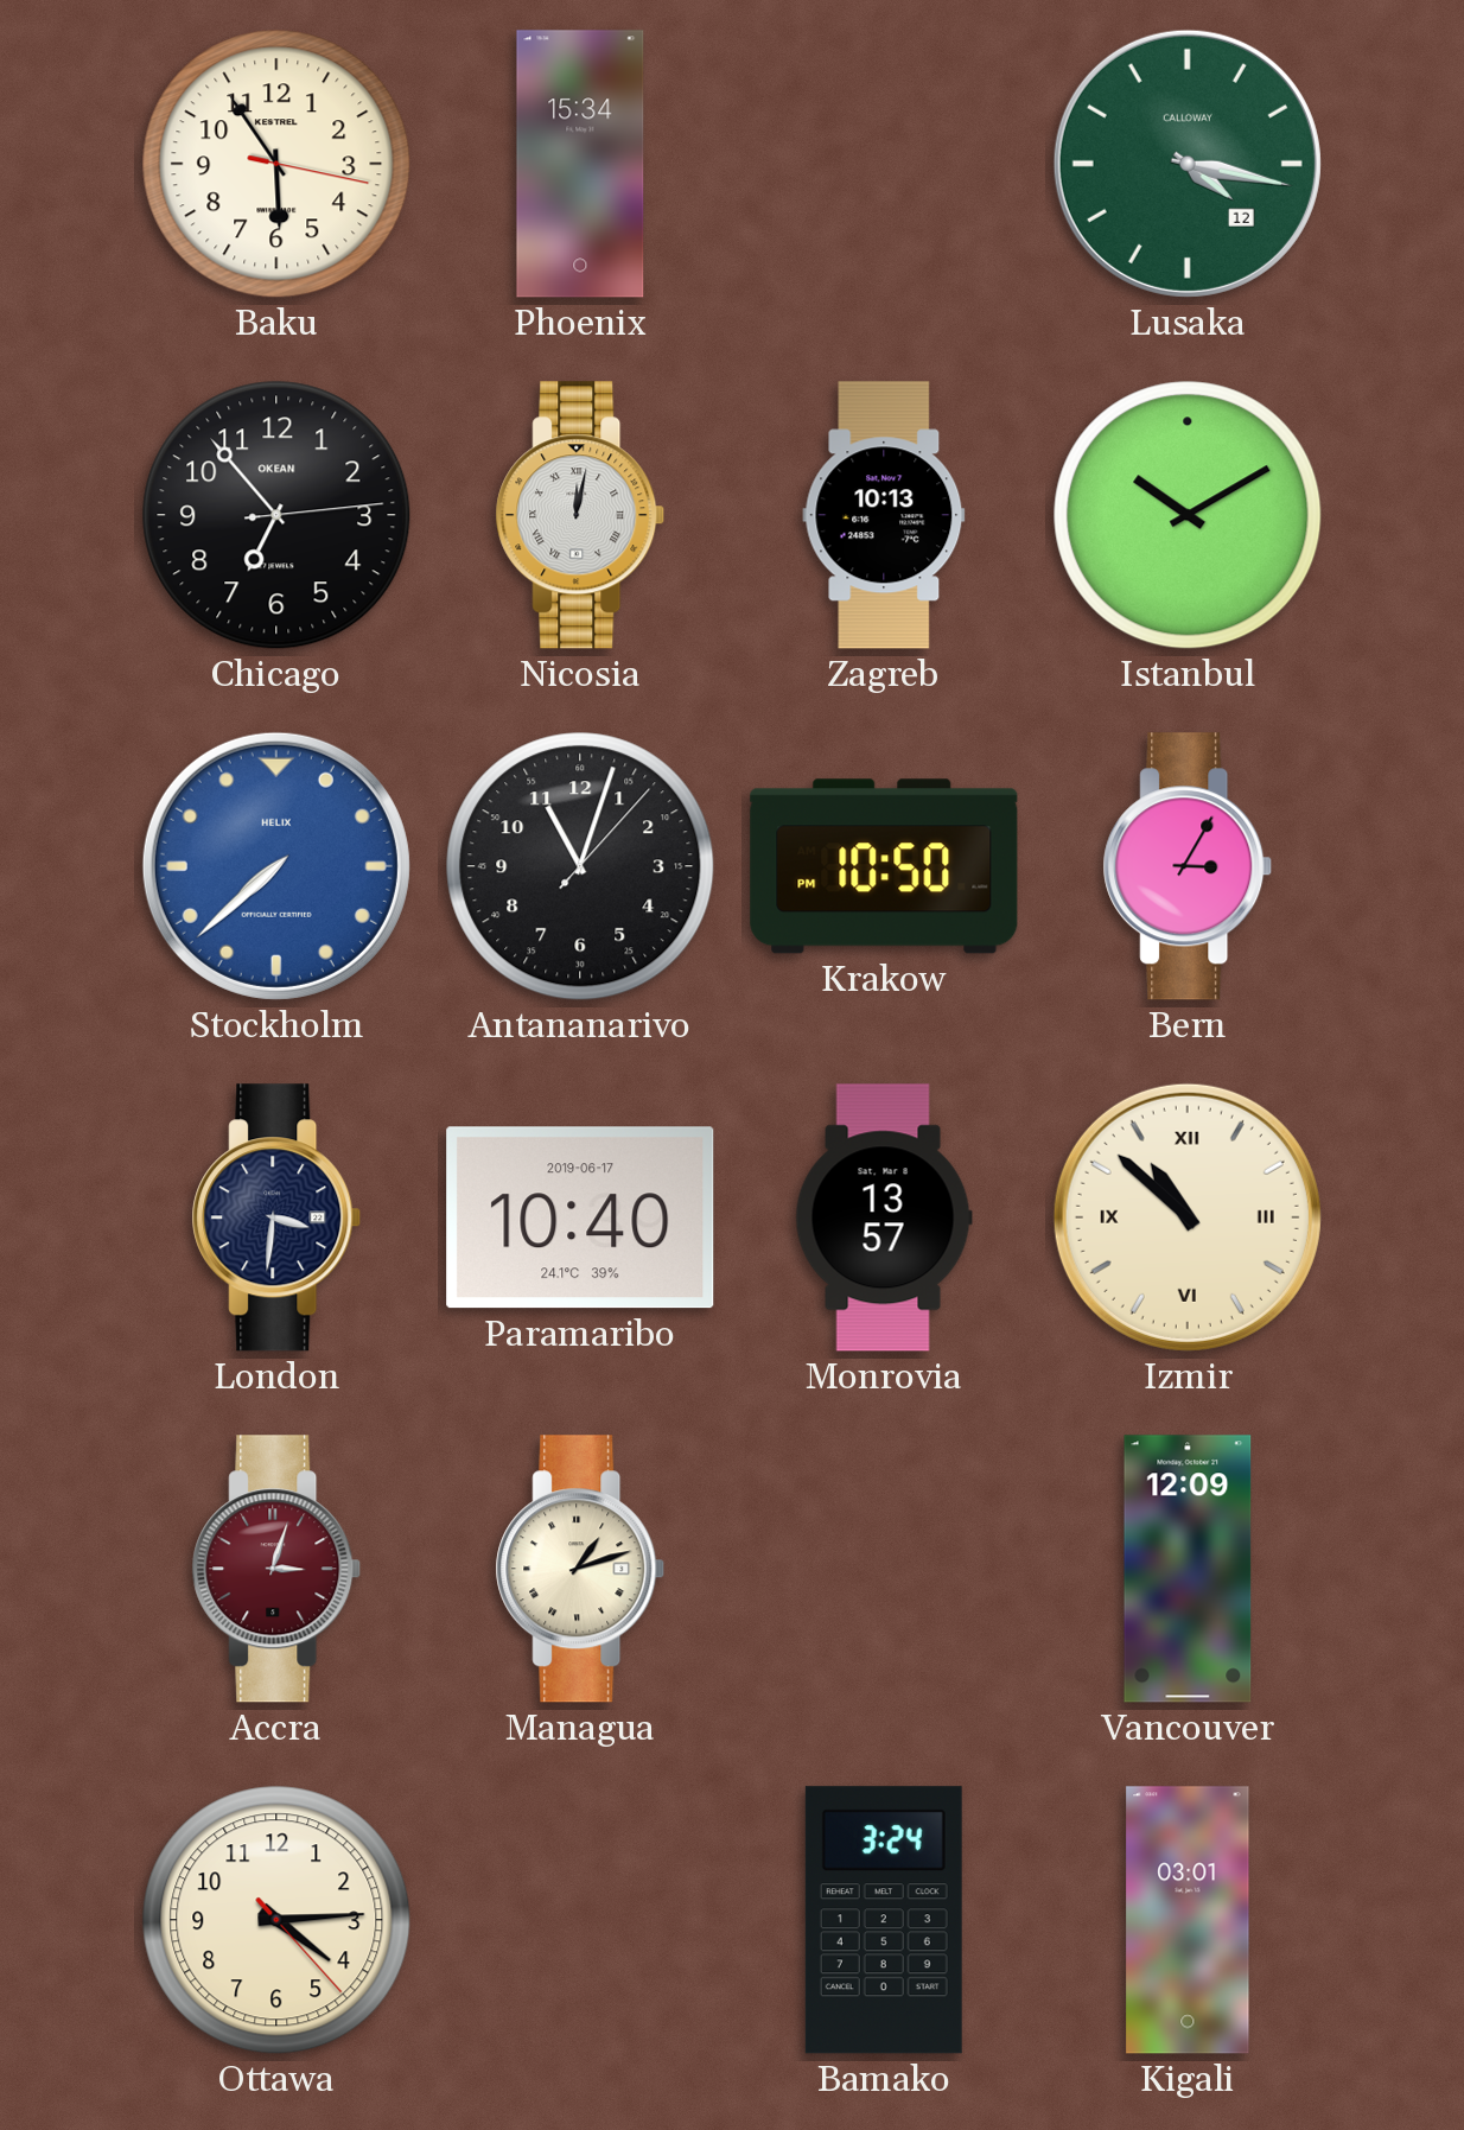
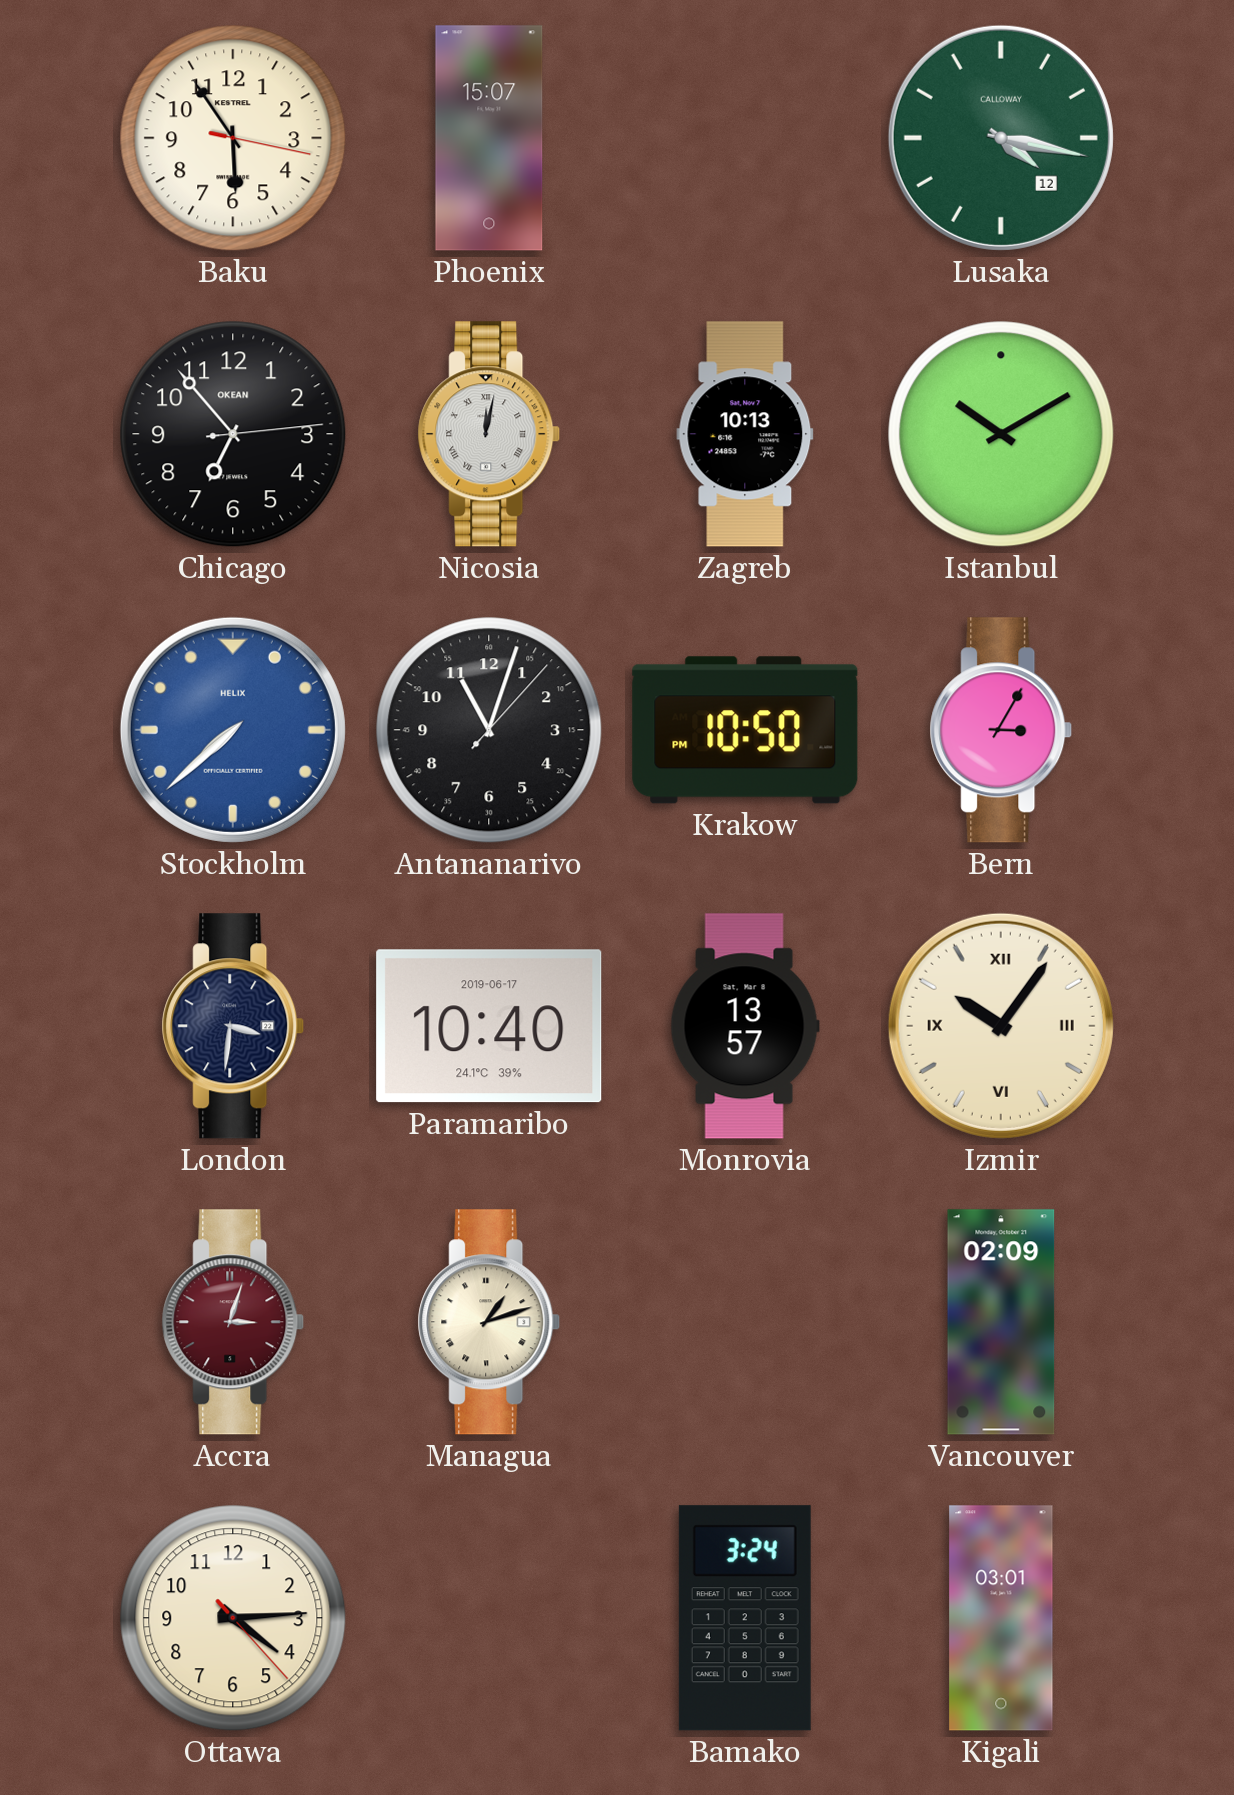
Phoenix: 15:34 -> 15:07 (489, 138)
Izmir: 10:52 -> 10:06 (1001, 1026)
Vancouver: 12:09 -> 02:09 (1001, 1322)
